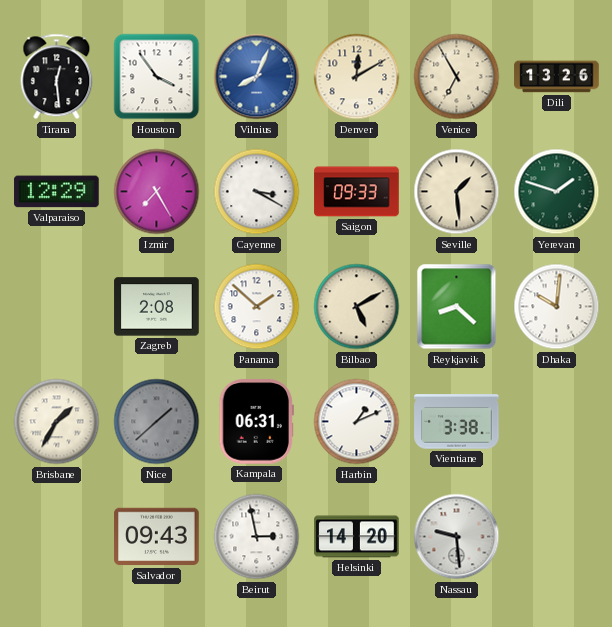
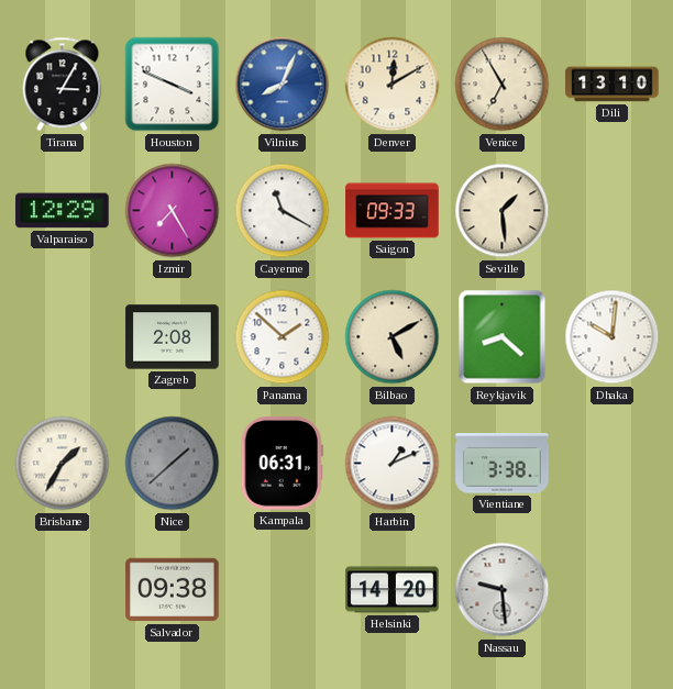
Tirana: 12:29 -> 3:05 (63, 85)
Houston: 3:54 -> 3:49 (173, 85)
Dili: 13:26 -> 13:10 (613, 85)
Cayenne: 3:20 -> 11:20 (283, 211)
Yerevan: 1:48 -> none (557, 192)
Salvador: 09:43 -> 09:38 (173, 590)
Beirut: 2:58 -> none (257, 537)
